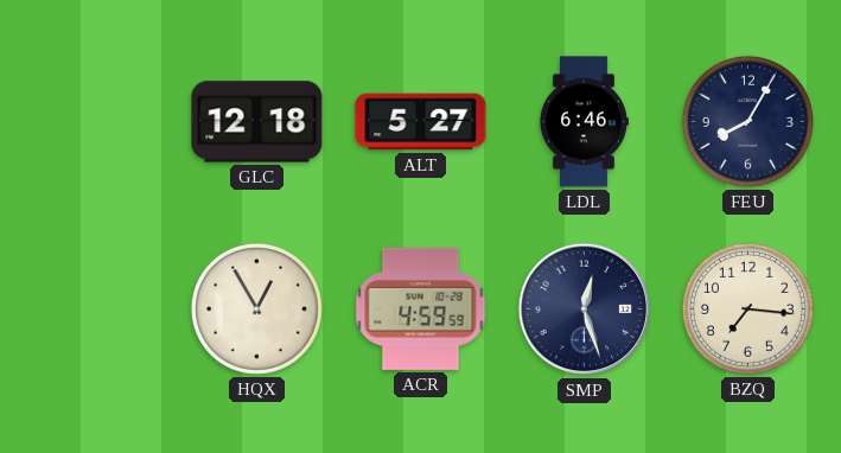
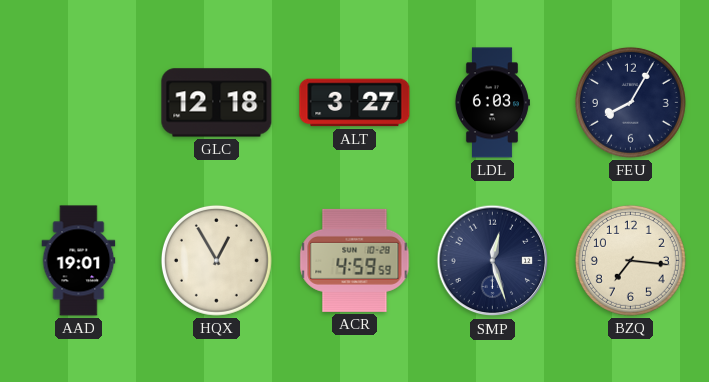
ALT: 5:27 -> 3:27 (355, 103)
LDL: 6:46 -> 6:03 (492, 103)
AAD: none -> 19:01 (79, 261)
